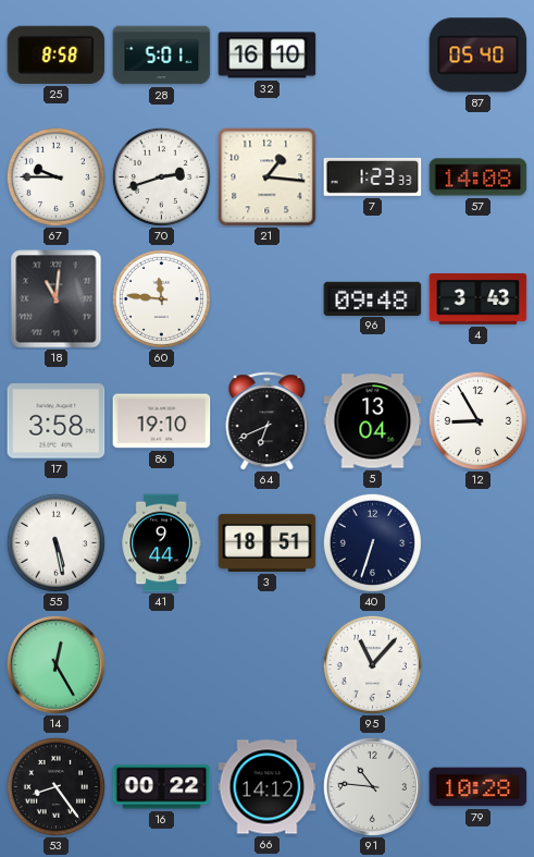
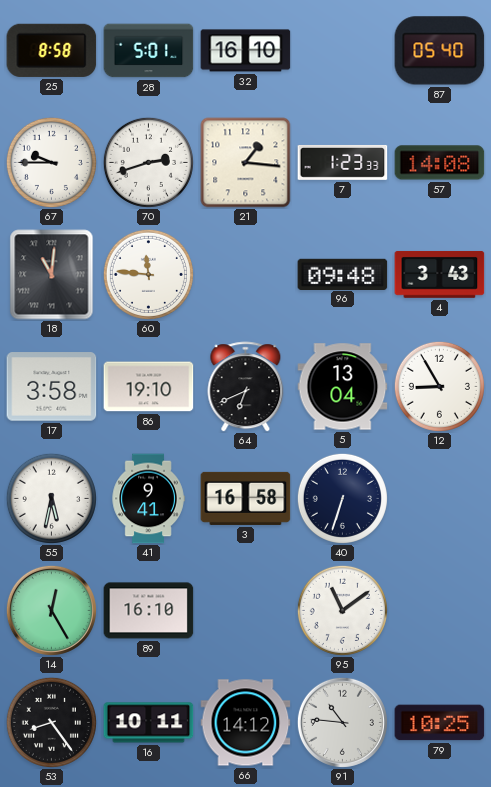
55: 5:28 -> 5:32 (51, 498)
41: 9:44 -> 9:41 (148, 499)
3: 18:51 -> 16:58 (246, 498)
89: none -> 16:10 (149, 611)
95: 11:07 -> 11:09 (342, 610)
16: 00:22 -> 10:11 (149, 723)
79: 10:28 -> 10:25 (440, 723)
